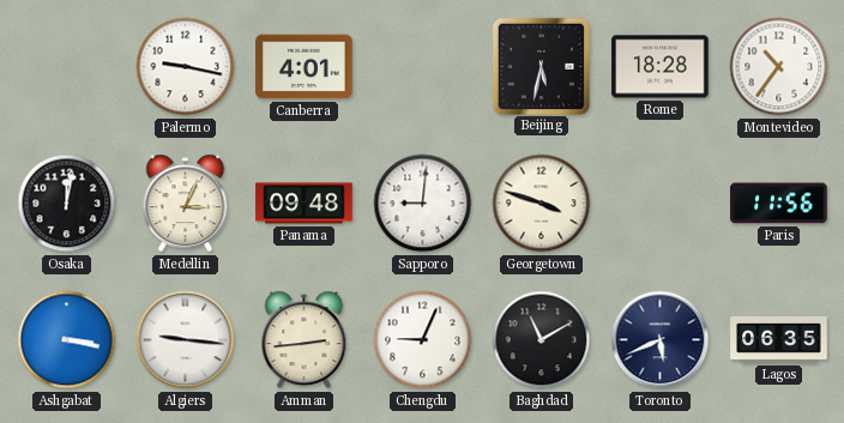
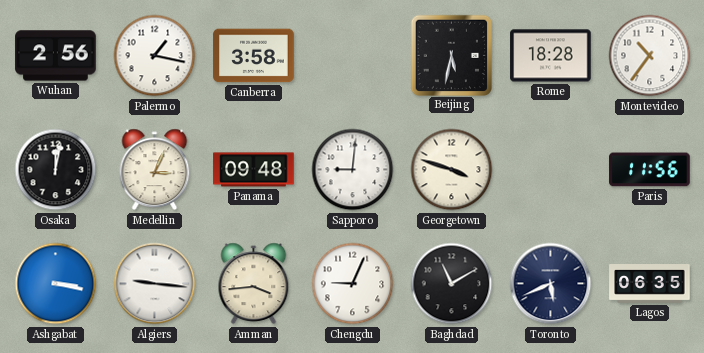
Wuhan: none -> 2:56 (56, 56)
Palermo: 9:17 -> 1:17 (155, 56)
Canberra: 4:01 -> 3:58 (254, 56)
Amman: 2:44 -> 3:44 (254, 284)
